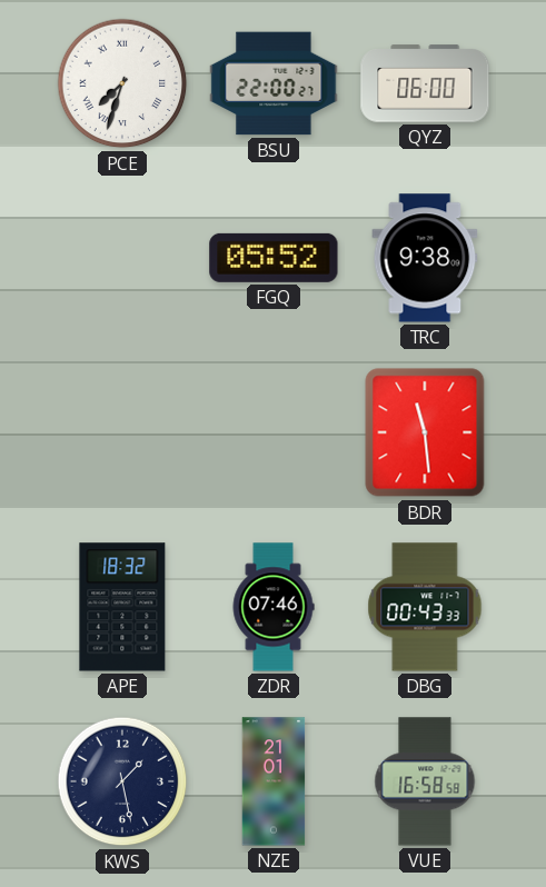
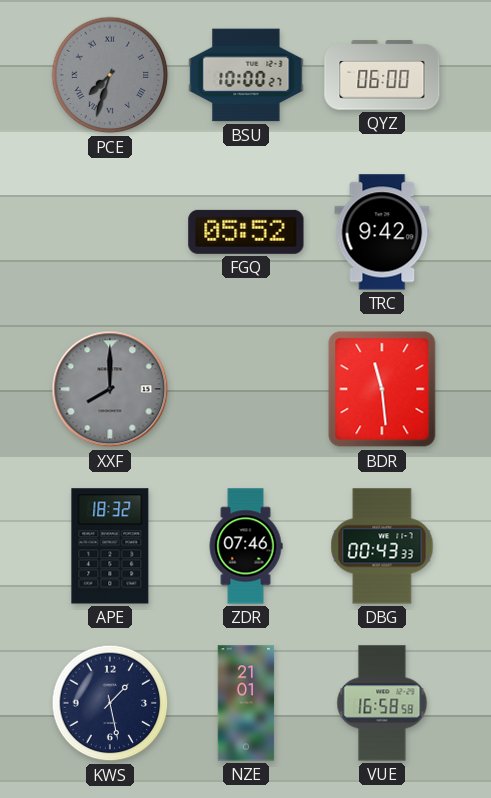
PCE dial: white -> grey (110, 75)
BSU: 22:00 -> 10:00 (246, 75)
TRC: 9:38 -> 9:42 (382, 232)
XXF: none -> 8:00 (110, 389)
